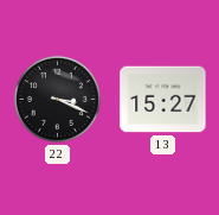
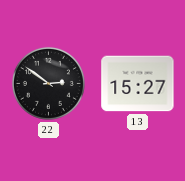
22: 3:19 -> 2:51 (48, 83)
